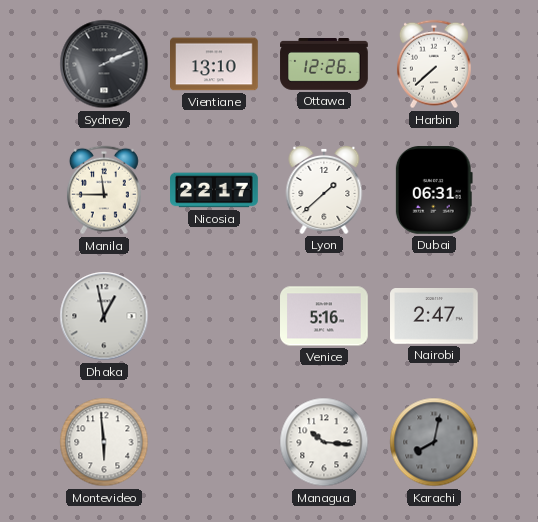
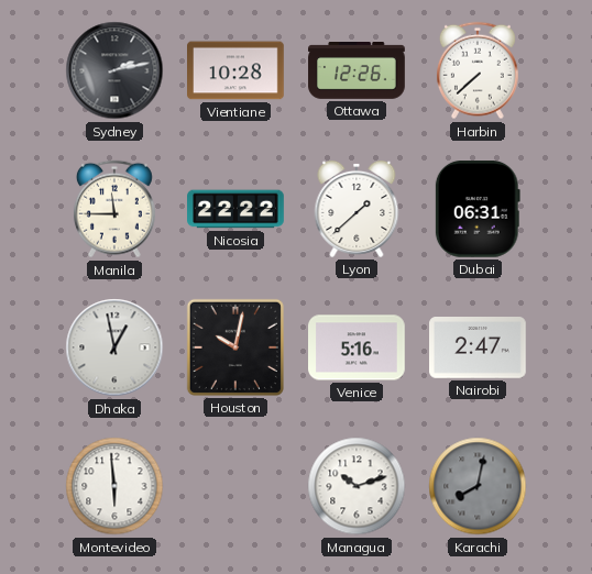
Sydney: 2:11 -> 2:13 (114, 70)
Vientiane: 13:10 -> 10:28 (237, 70)
Nicosia: 22:17 -> 22:22 (235, 209)
Houston: none -> 10:02 (235, 347)
Managua: 10:16 -> 10:12 (357, 486)
